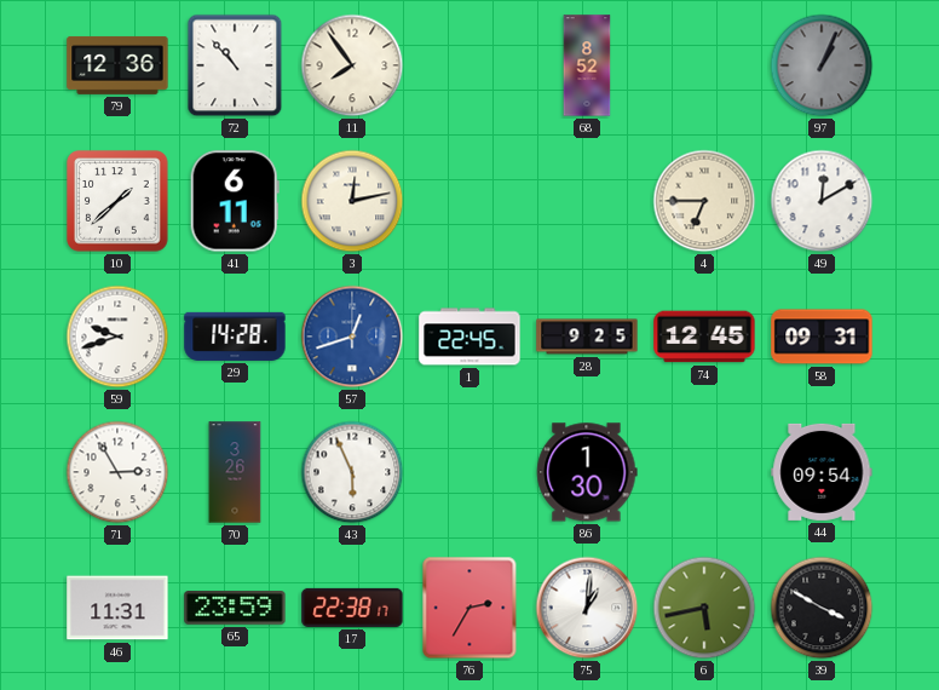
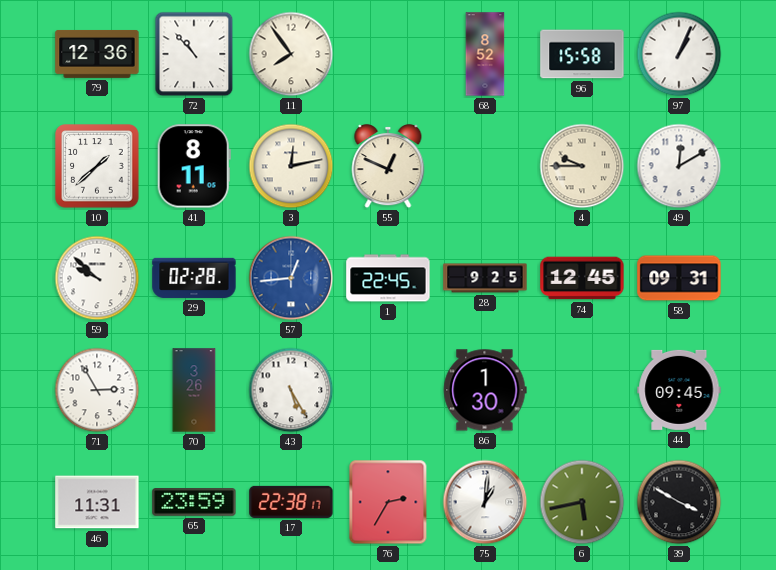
96: none -> 15:58 (582, 54)
97 dial: grey -> white (679, 54)
41: 6:11 -> 8:11 (194, 166)
55: none -> 12:49 (388, 166)
4: 6:45 -> 9:45 (582, 166)
59: 9:42 -> 9:52 (97, 278)
29: 14:28 -> 02:28 (194, 278)
57: 12:42 -> 12:44 (291, 278)
43: 5:56 -> 5:25 (291, 390)
44: 09:54 -> 09:45 (679, 390)
